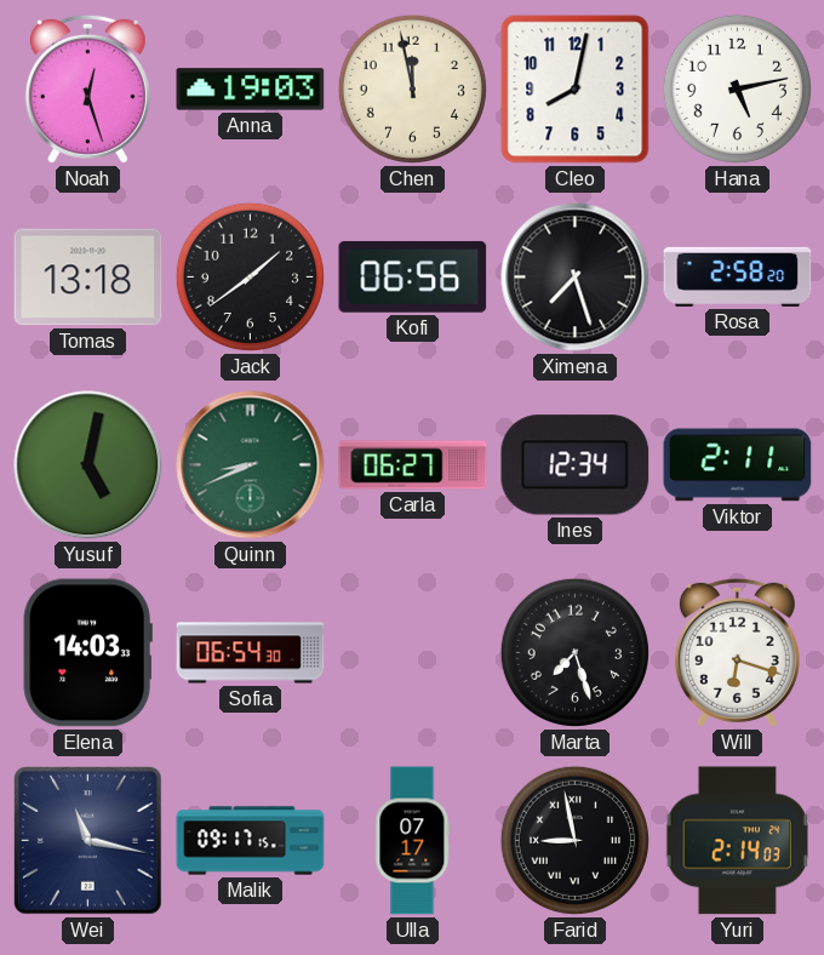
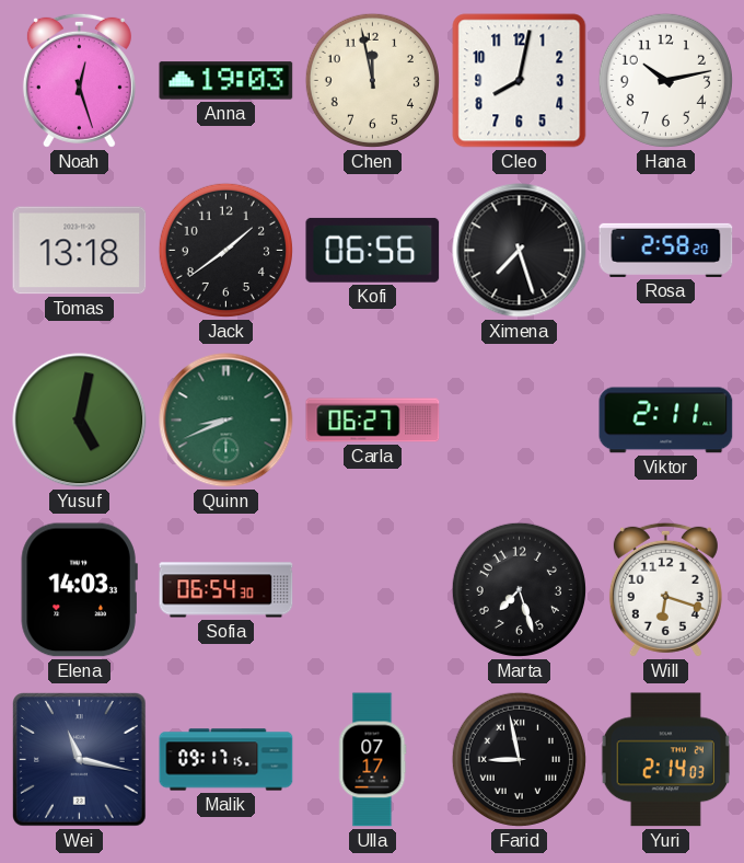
Hana: 5:13 -> 10:13 (665, 80)
Ines: 12:34 -> none (576, 465)
